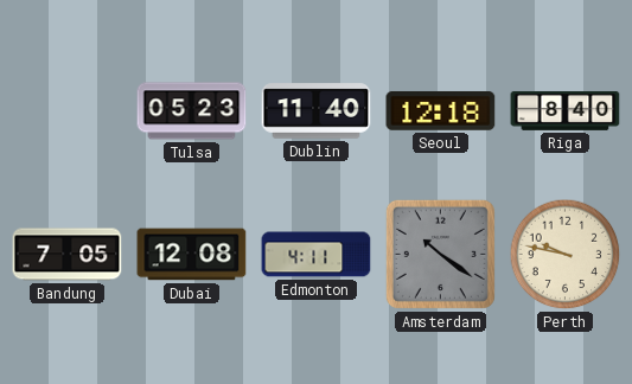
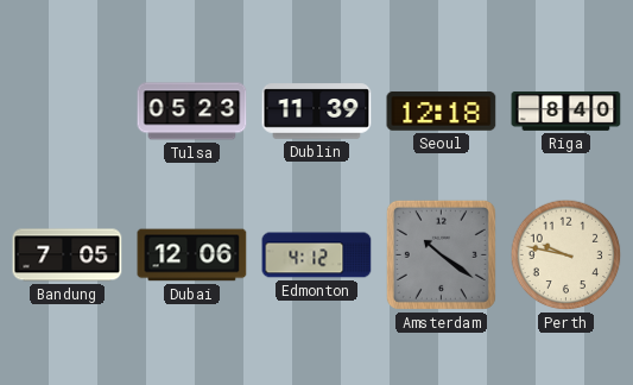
Dublin: 11:40 -> 11:39 (317, 112)
Dubai: 12:08 -> 12:06 (192, 255)
Edmonton: 4:11 -> 4:12 (317, 255)
